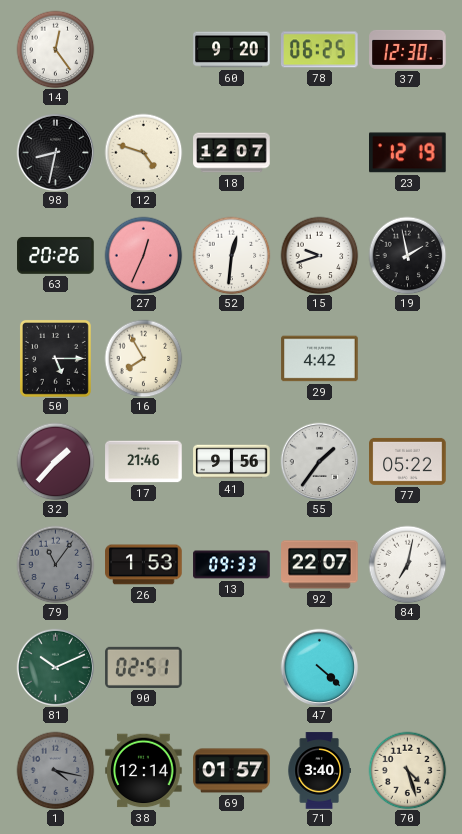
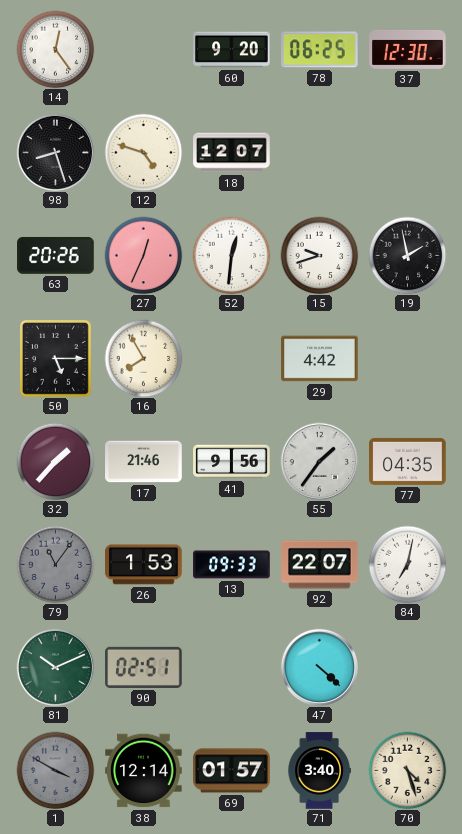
98: 8:32 -> 8:27 (55, 152)
23: 12:19 -> none (408, 153)
77: 05:22 -> 04:35 (408, 461)
1: 4:17 -> 3:50 (55, 770)
